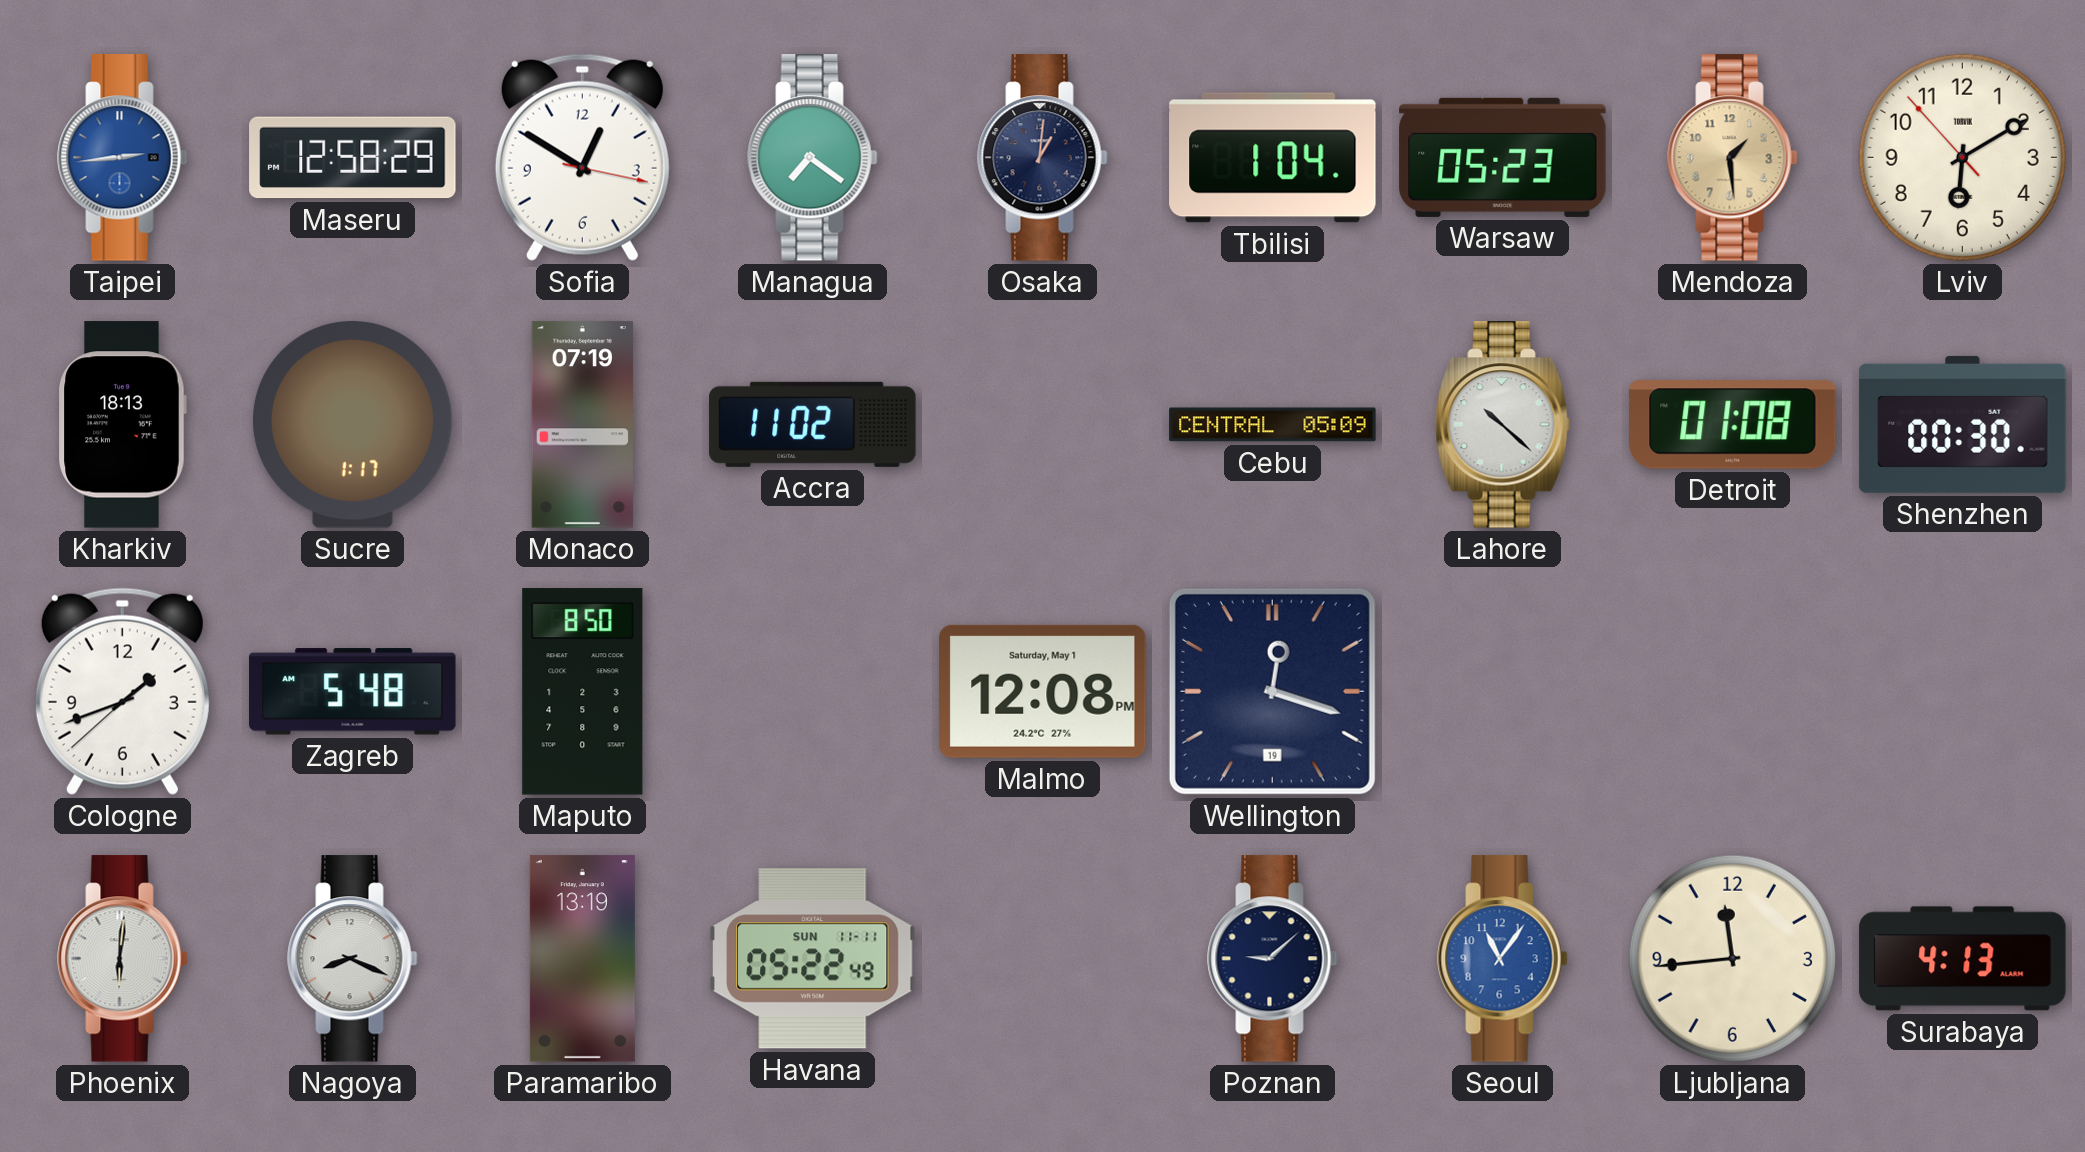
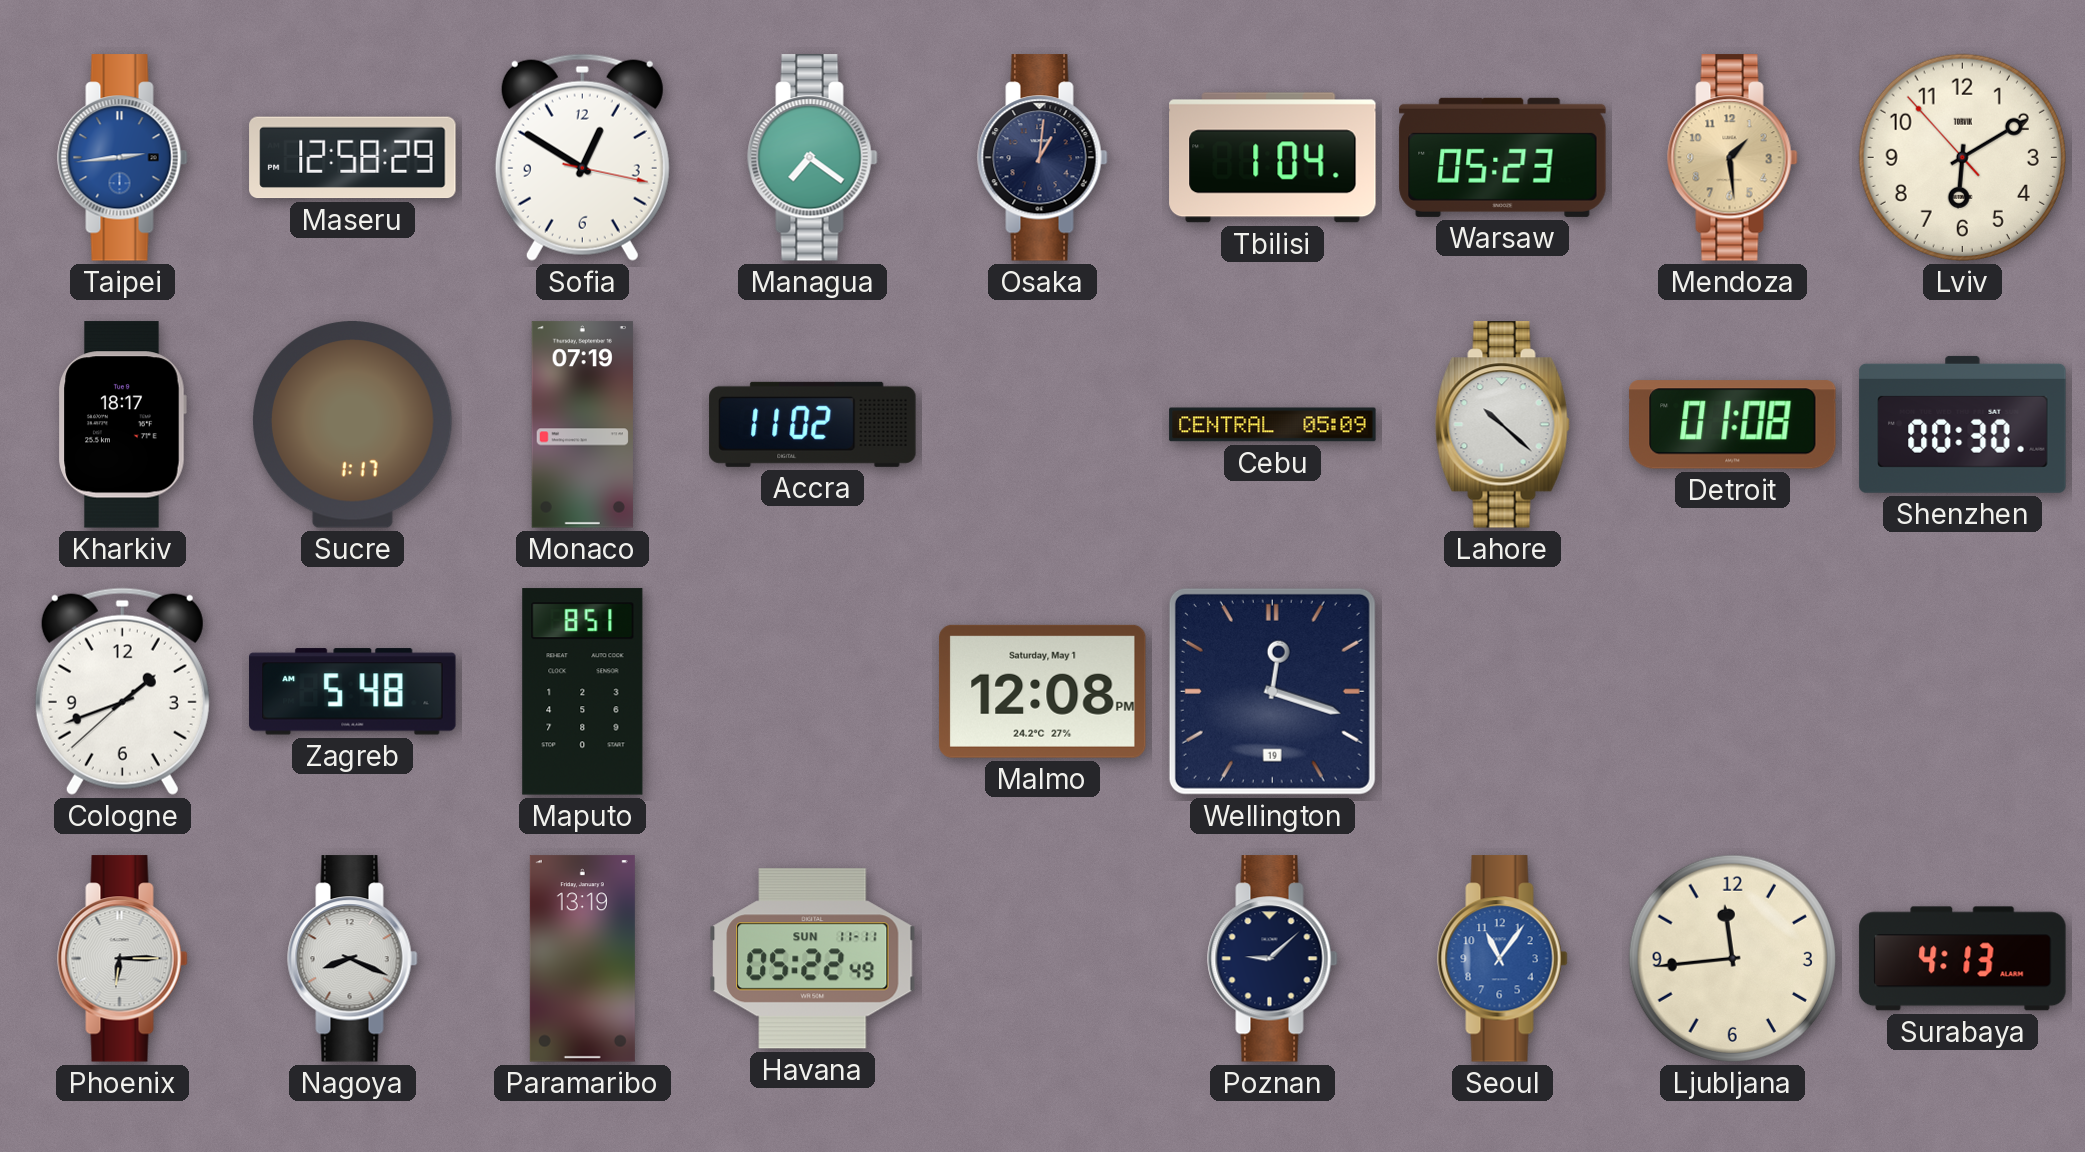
Kharkiv: 18:13 -> 18:17 (122, 425)
Maputo: 8:50 -> 8:51 (583, 692)
Phoenix: 6:01 -> 6:15 (123, 959)
